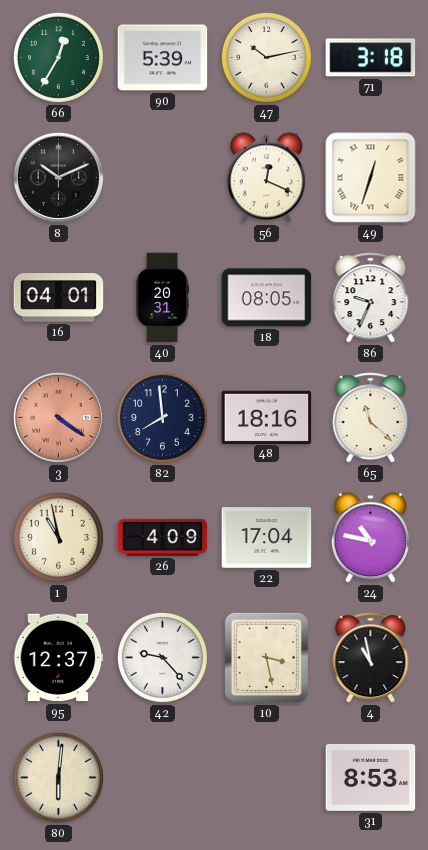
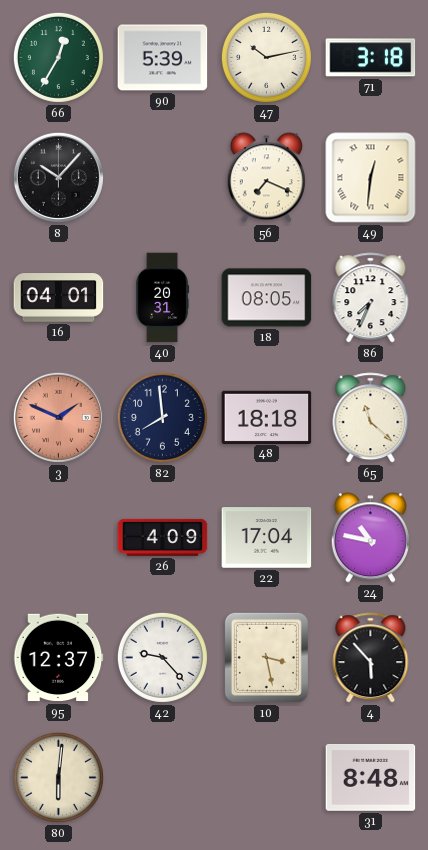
8: 10:11 -> 10:07 (58, 177)
56: 12:19 -> 7:19 (266, 178)
49: 12:33 -> 12:31 (371, 178)
86: 9:34 -> 7:34 (371, 298)
3: 4:21 -> 1:49 (58, 417)
48: 18:16 -> 18:18 (267, 417)
1: 10:58 -> none (58, 537)
4: 10:58 -> 5:53 (371, 658)
31: 8:53 -> 8:48 (371, 777)
